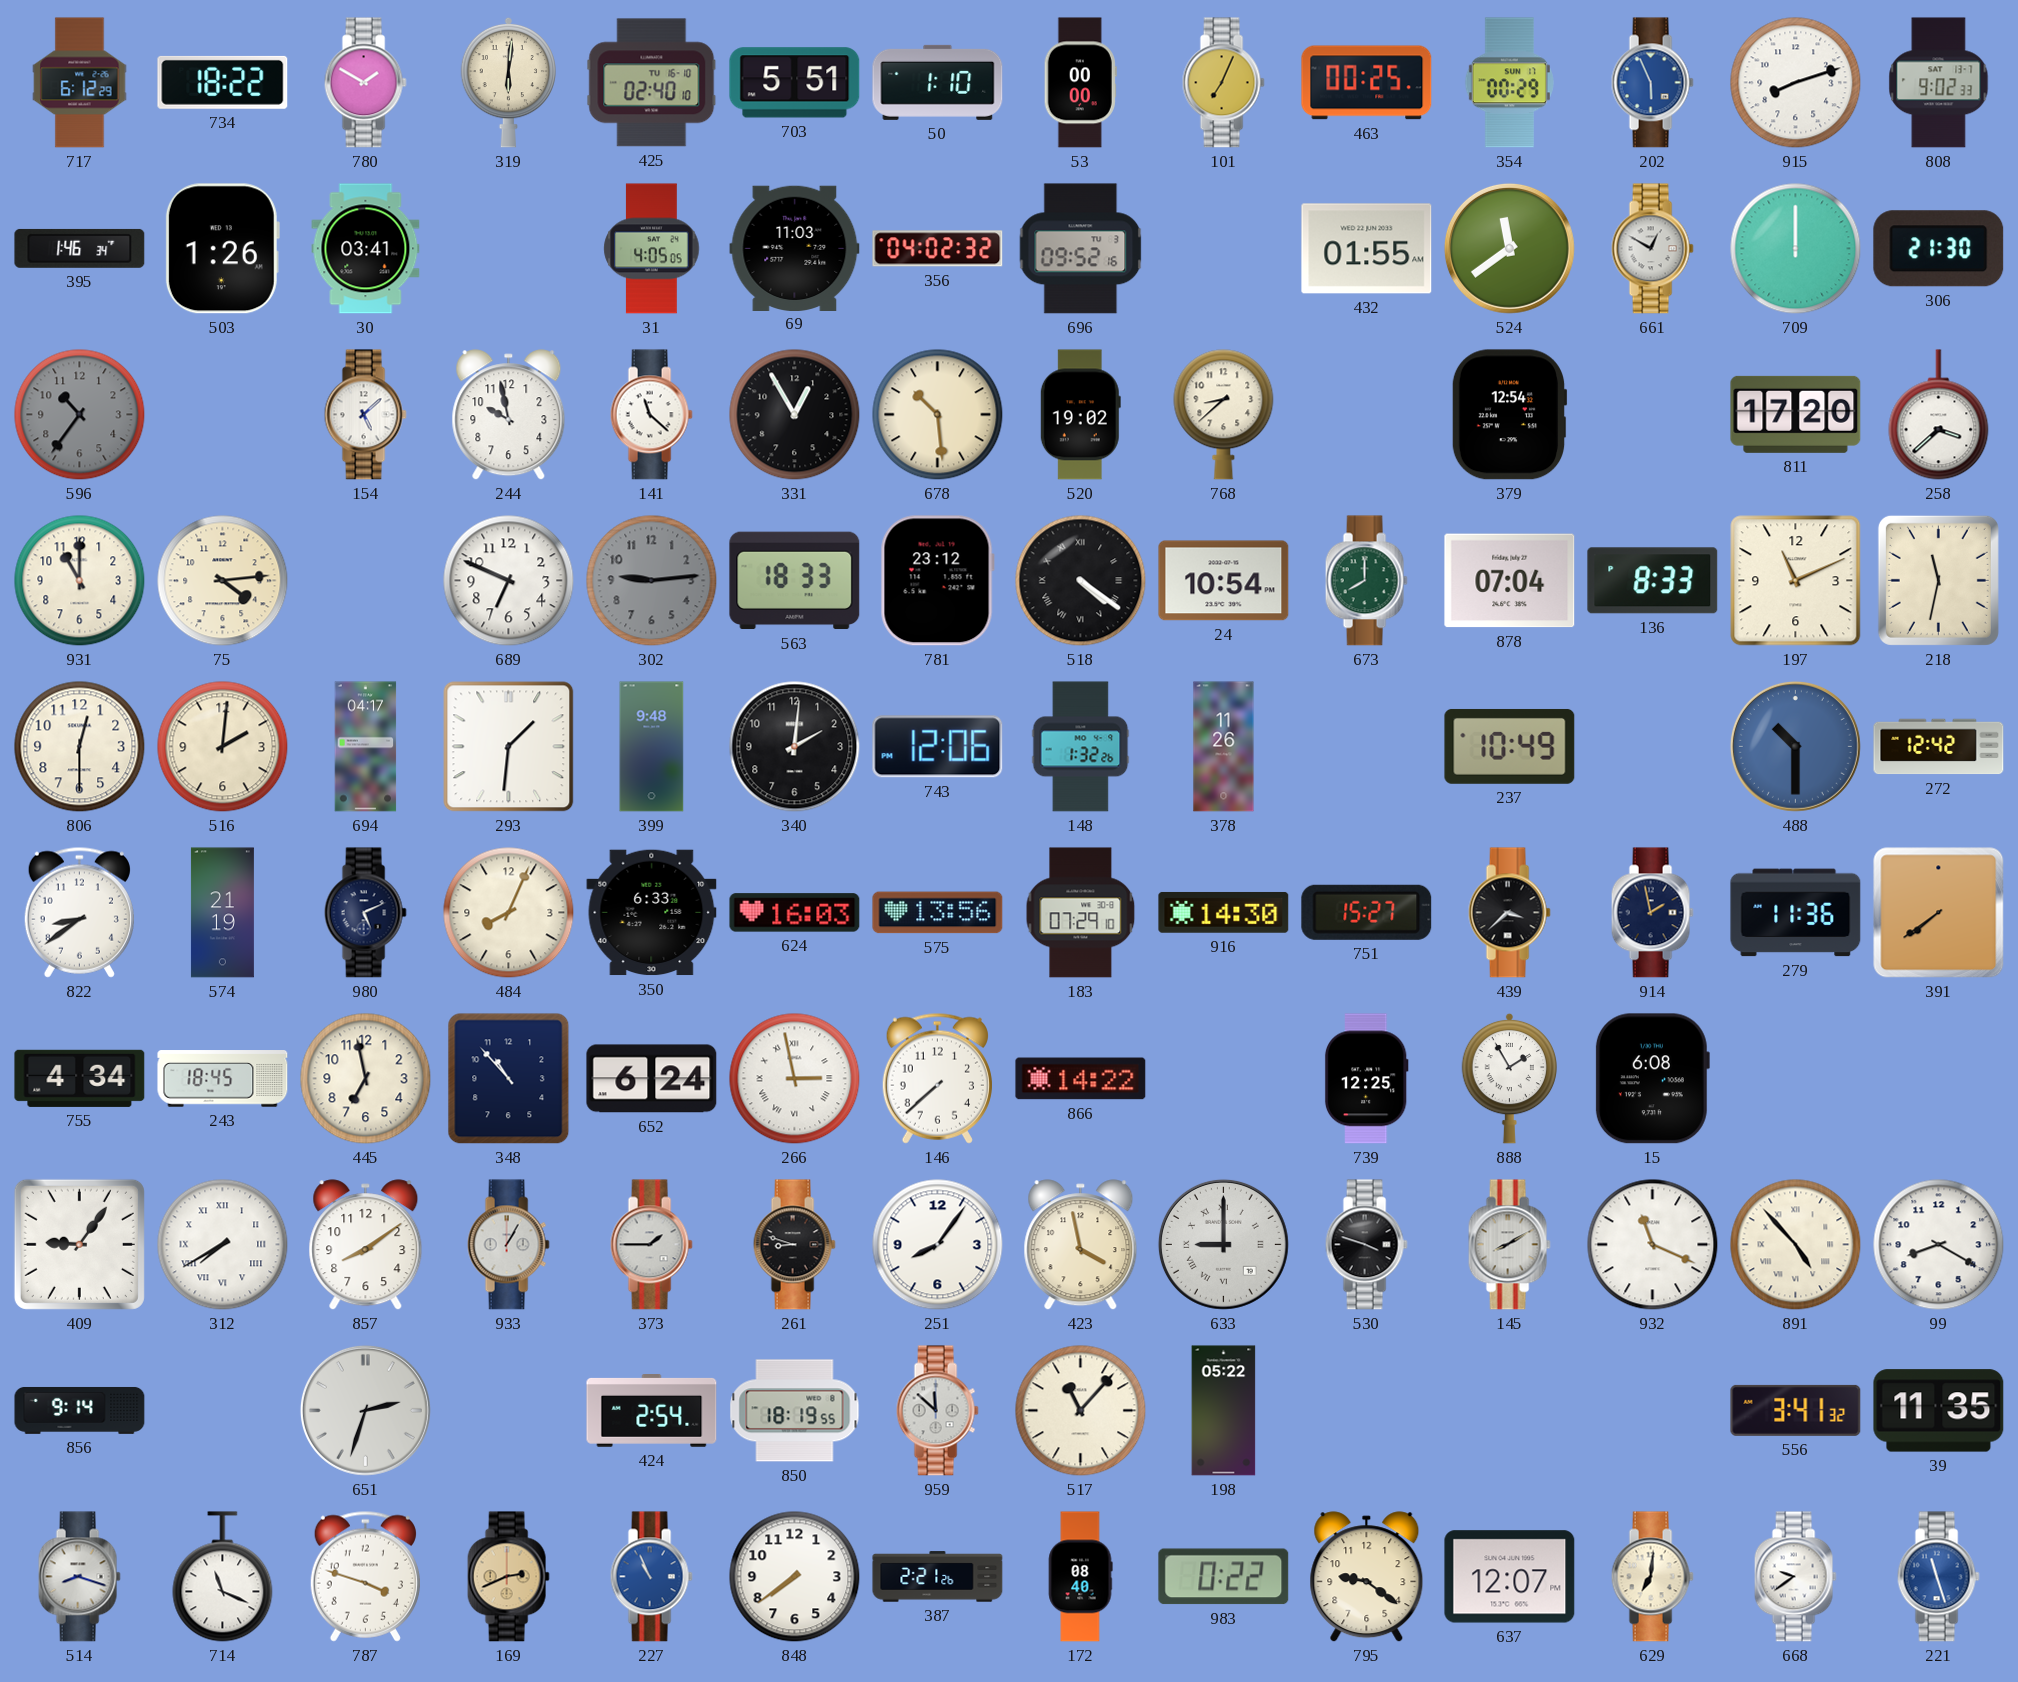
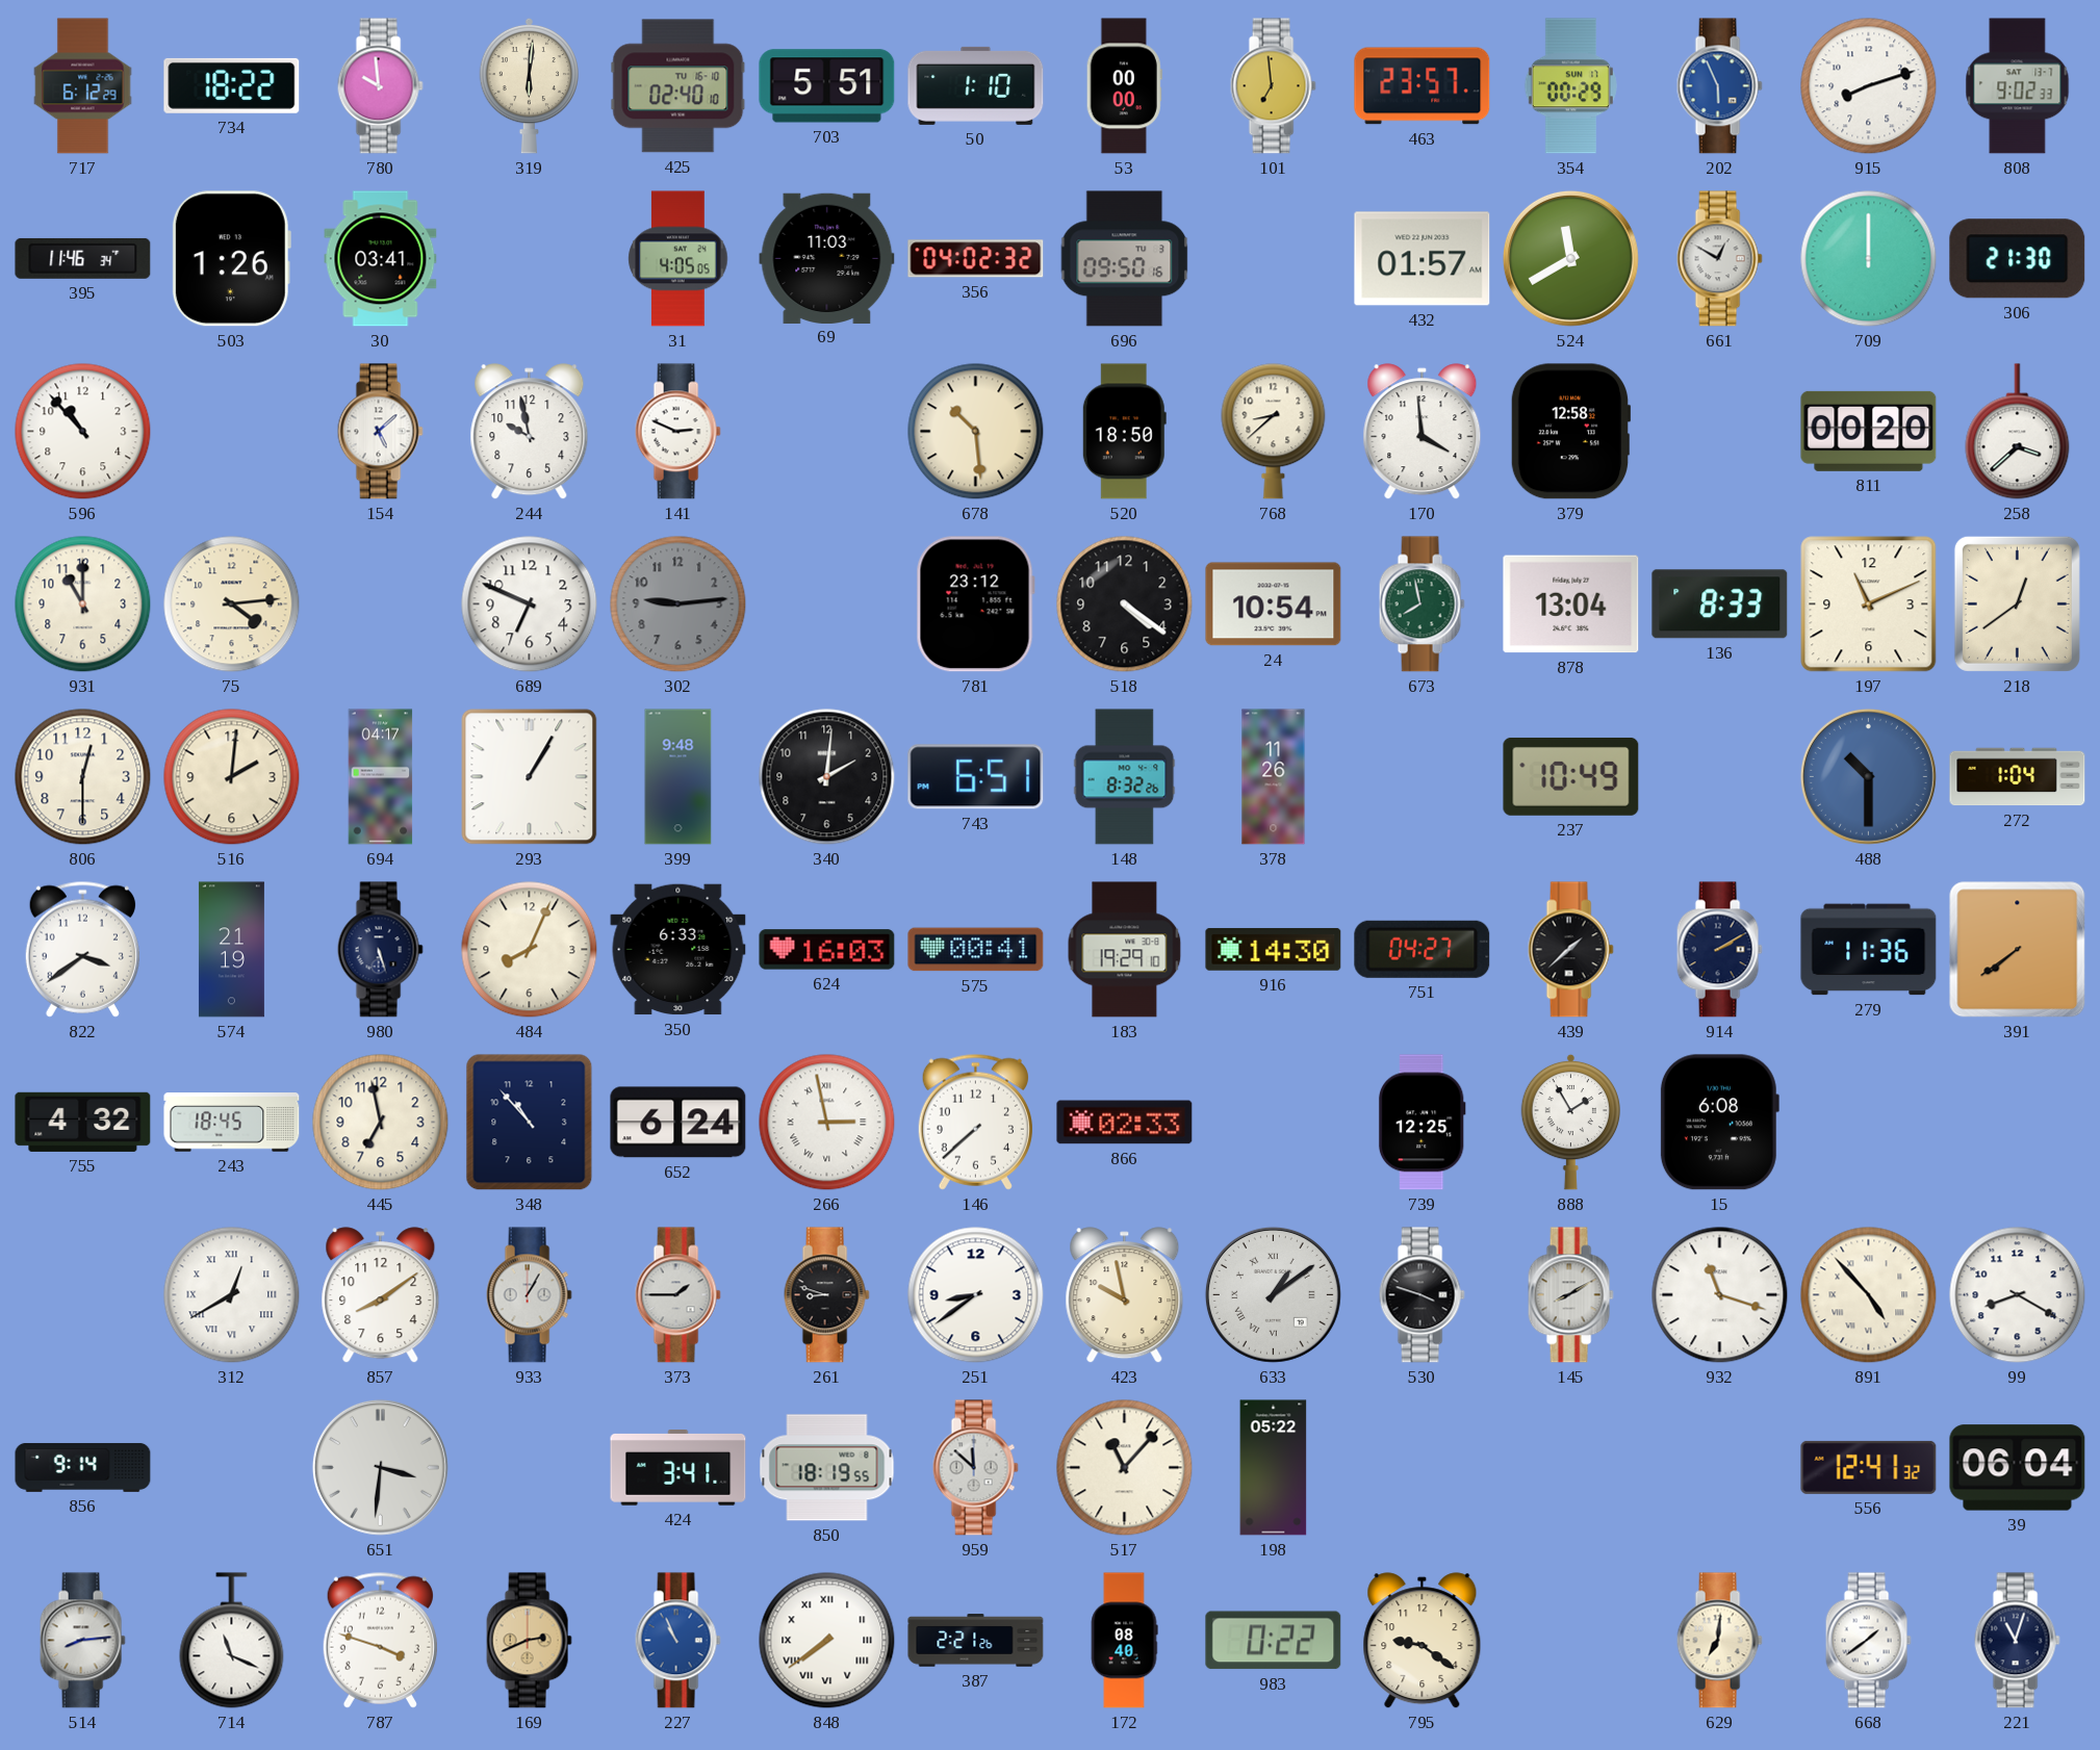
780: 1:50 -> 9:59 (380, 86)
101: 7:04 -> 6:59 (1273, 86)
463: 00:25 -> 23:57 (1423, 86)
395: 1:46 -> 11:46 (83, 258)
696: 09:52 -> 09:50 (1125, 259)
432: 01:55 -> 01:57 (1423, 259)
524: 11:39 -> 11:40 (1570, 258)
596: 10:36 -> 10:53 (83, 432)
596 dial: grey -> white (83, 432)
141: 11:22 -> 2:49 (677, 432)
331: 12:55 -> none (795, 415)
520: 19:02 -> 18:50 (1124, 432)
170: none -> 3:59 (1423, 432)
379: 12:54 -> 12:58 (1570, 432)
811: 17:20 -> 00:20 (1869, 431)
563: 18:33 -> none (795, 581)
518 numerals: Roman -> Arabic (1125, 604)
673: 8:00 -> 7:58 (1422, 604)
878: 07:04 -> 13:04 (1571, 604)
218: 11:32 -> 12:39 (2017, 603)
293: 1:31 -> 1:05 (530, 777)
743: 12:06 -> 6:51 (976, 777)
148: 1:32 -> 8:32 (1125, 777)
272: 12:42 -> 1:04 (2018, 777)
822: 8:39 -> 3:39 (82, 949)
980: 5:11 -> 5:27 (380, 950)
575: 13:56 -> 00:41 (976, 950)
183: 07:29 -> 19:29 (1125, 950)
751: 15:27 -> 04:27 (1423, 949)
439: 3:38 -> 1:38 (1570, 950)
914: 1:58 -> 2:10 (1719, 950)
755: 4:34 -> 4:32 (83, 1122)
866: 14:22 -> 02:33 (1125, 1123)
409: 9:06 -> none (79, 1244)
312: 7:40 -> 12:40 (232, 1295)
251: 8:06 -> 8:39 (976, 1295)
423: 3:58 -> 9:58 (1125, 1295)
633: 9:00 -> 1:09 (1273, 1294)
932: 11:19 -> 11:18 (1720, 1295)
651: 2:33 -> 3:31 (380, 1467)
424: 2:54 -> 3:41 (678, 1468)
556: 3:41 -> 12:41 (1869, 1467)
39: 11:35 -> 06:04 (2018, 1468)
514: 8:18 -> 8:14 (82, 1641)
848 numerals: Arabic -> Roman (827, 1641)
637: 12:07 -> none (1510, 1577)
668: 9:39 -> 1:39 (1868, 1641)
221: 11:27 -> 11:03 (2017, 1641)
221 dial: blue -> navy (2017, 1641)
